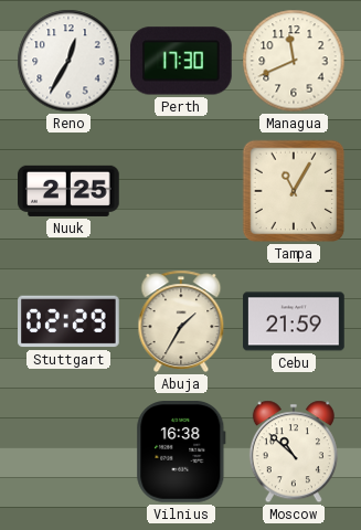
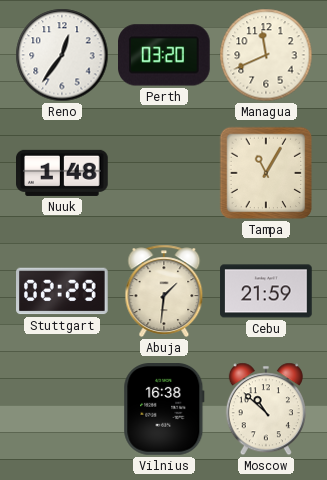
Reno: 12:35 -> 12:36 (62, 55)
Perth: 17:30 -> 03:20 (165, 55)
Nuuk: 2:25 -> 1:48 (62, 173)
Abuja: 1:35 -> 1:31 (164, 291)
